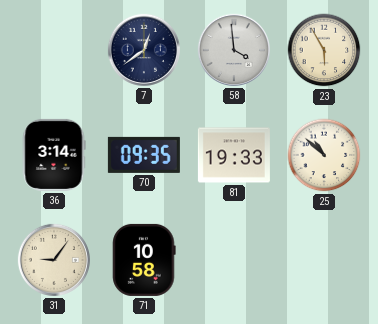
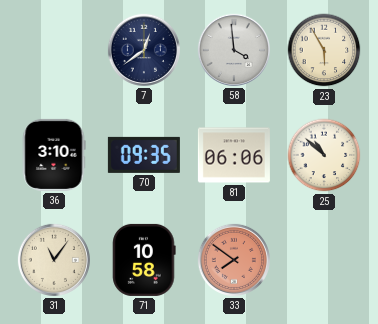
36: 3:14 -> 3:10 (54, 155)
81: 19:33 -> 06:06 (234, 155)
31: 9:06 -> 11:06 (54, 260)
33: none -> 7:51 (234, 260)
